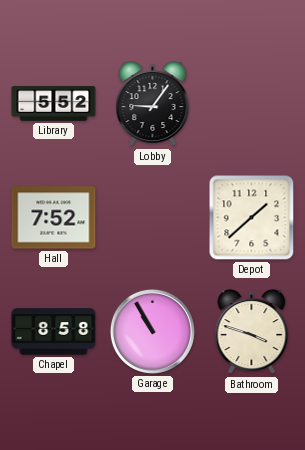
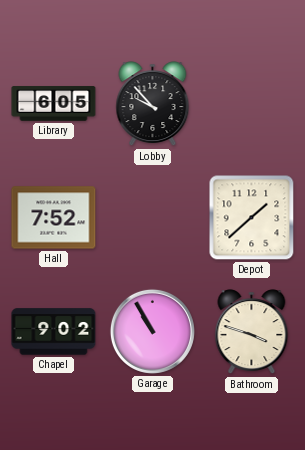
Library: 5:52 -> 6:05 (54, 104)
Lobby: 9:06 -> 9:53 (153, 104)
Chapel: 8:58 -> 9:02 (54, 332)
